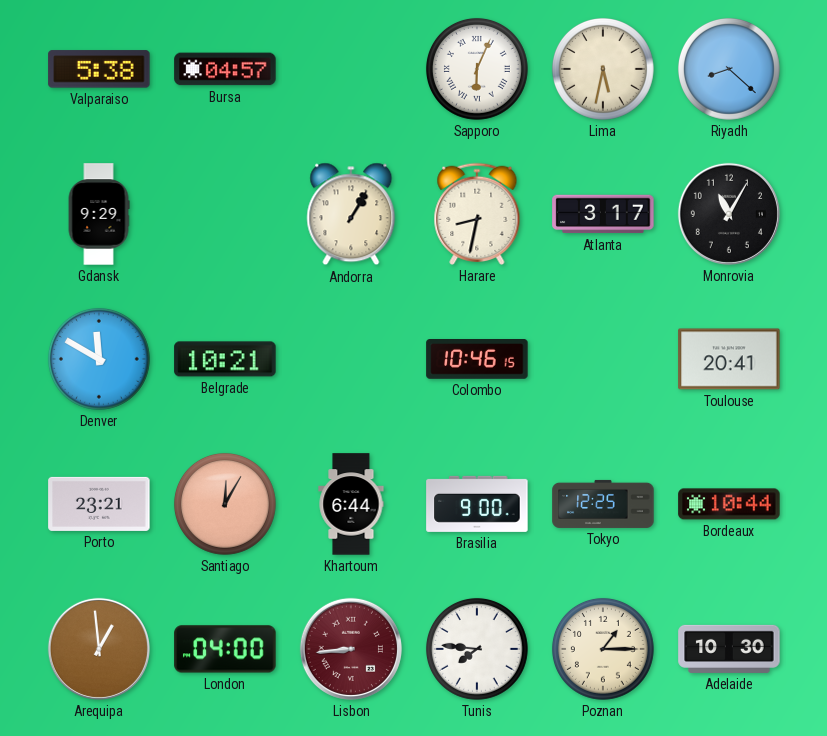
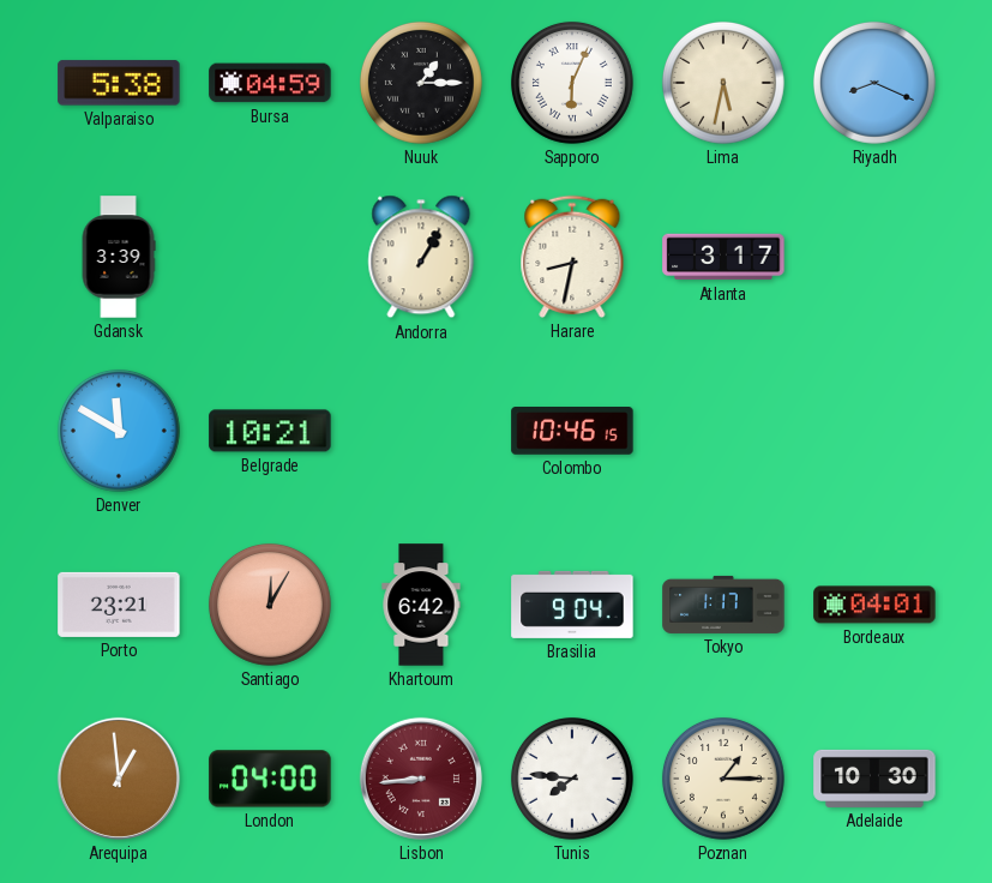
Bursa: 04:57 -> 04:59 (270, 83)
Nuuk: none -> 1:15 (421, 83)
Riyadh: 8:22 -> 8:19 (874, 83)
Gdansk: 9:29 -> 3:39 (119, 257)
Monrovia: 11:05 -> none (729, 214)
Toulouse: 20:41 -> none (729, 359)
Khartoum: 6:44 -> 6:42 (421, 605)
Brasilia: 9:00 -> 9:04 (572, 605)
Tokyo: 12:25 -> 1:17 (723, 605)
Bordeaux: 10:44 -> 04:01 (874, 605)
